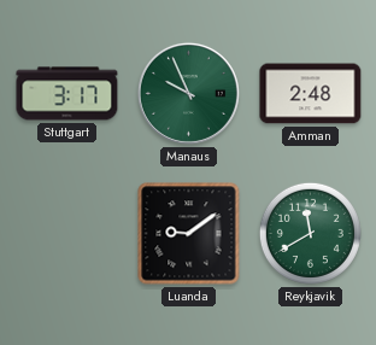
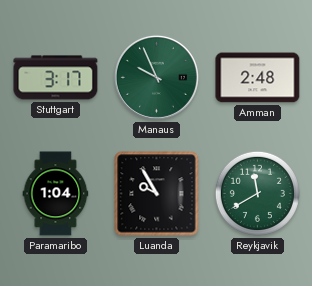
Paramaribo: none -> 1:04 (56, 194)
Luanda: 9:09 -> 9:55 (157, 194)
